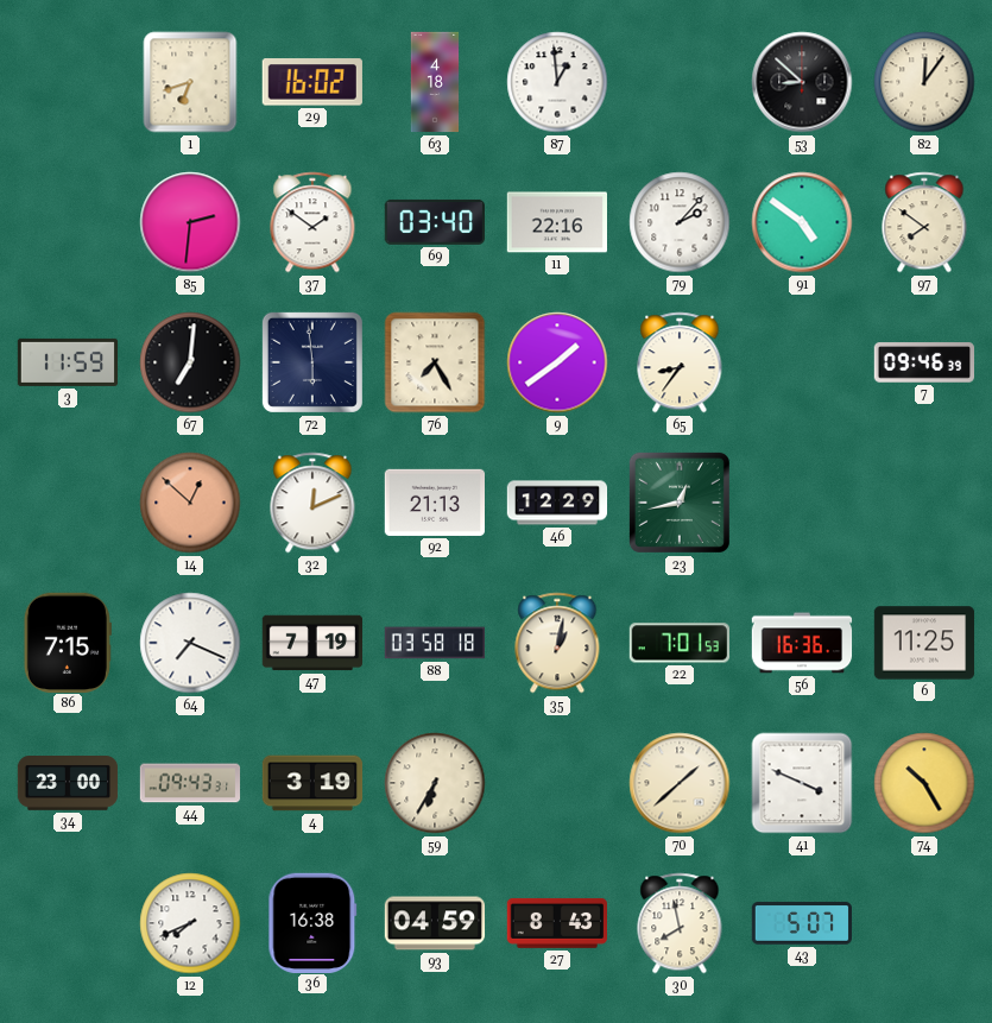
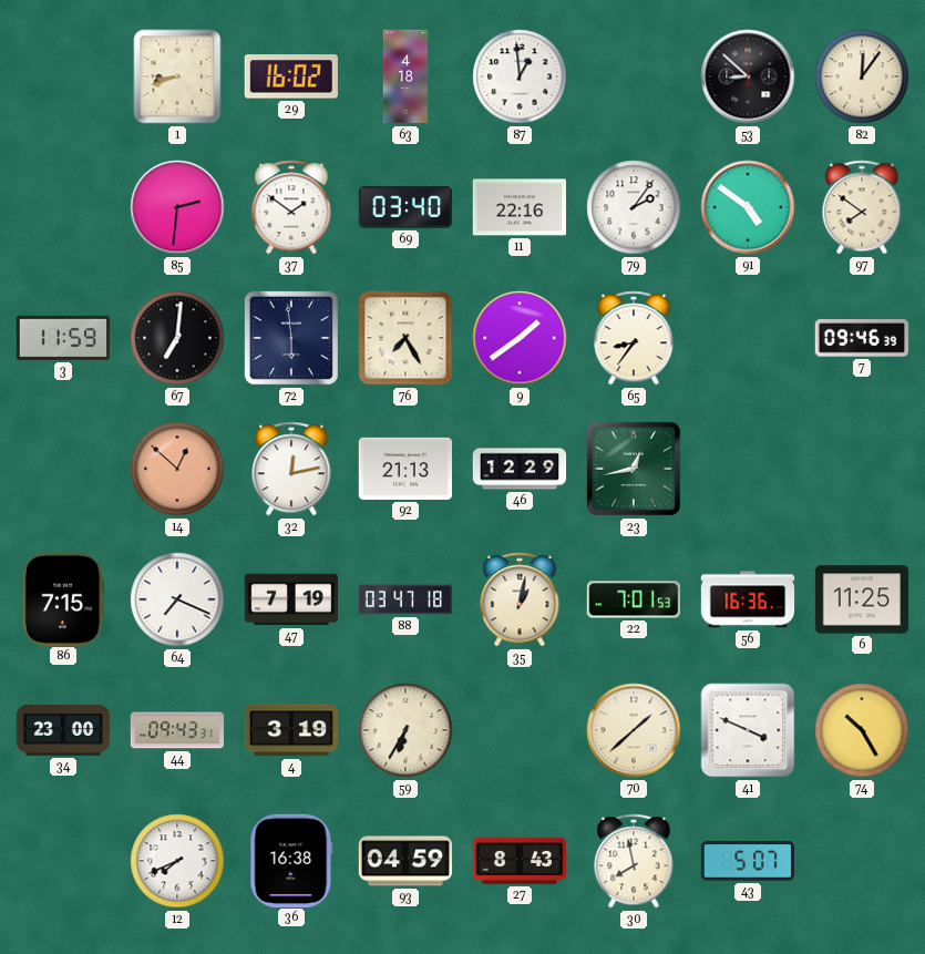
1: 6:42 -> 8:42 (177, 76)
79: 2:07 -> 2:06 (634, 207)
32: 12:11 -> 12:13 (291, 469)
88: 03:58 -> 03:47 (404, 599)
